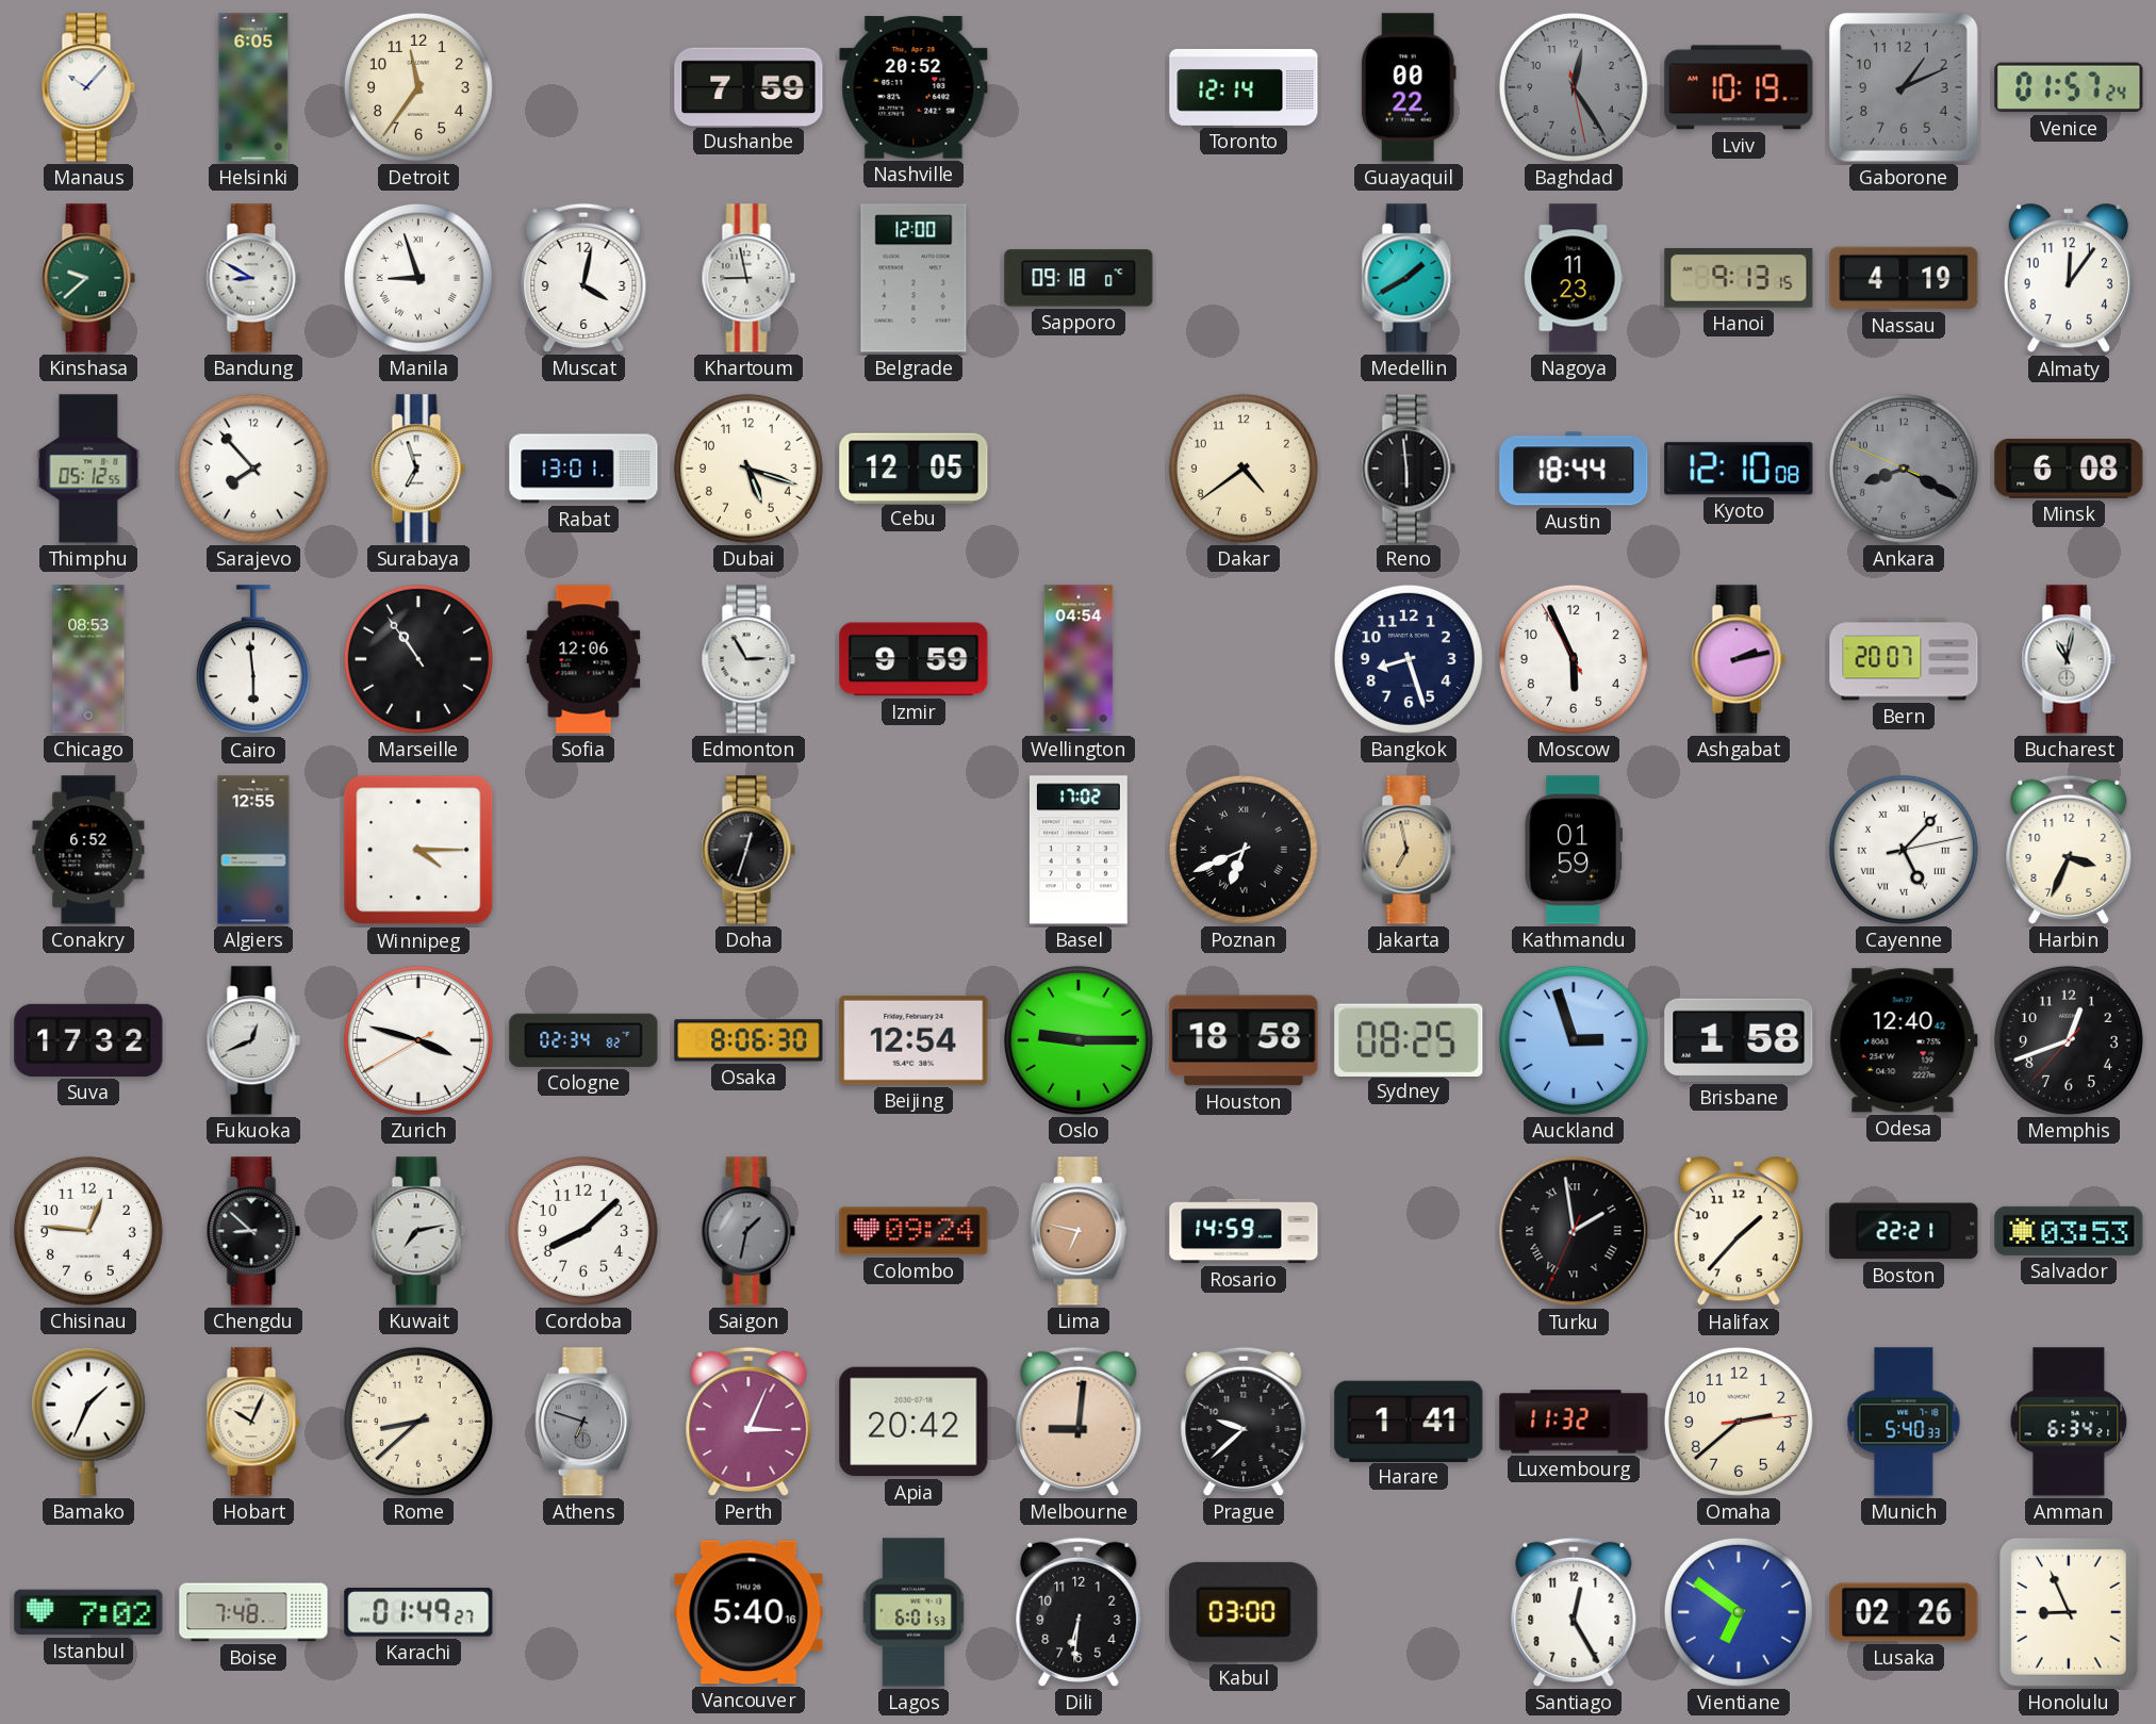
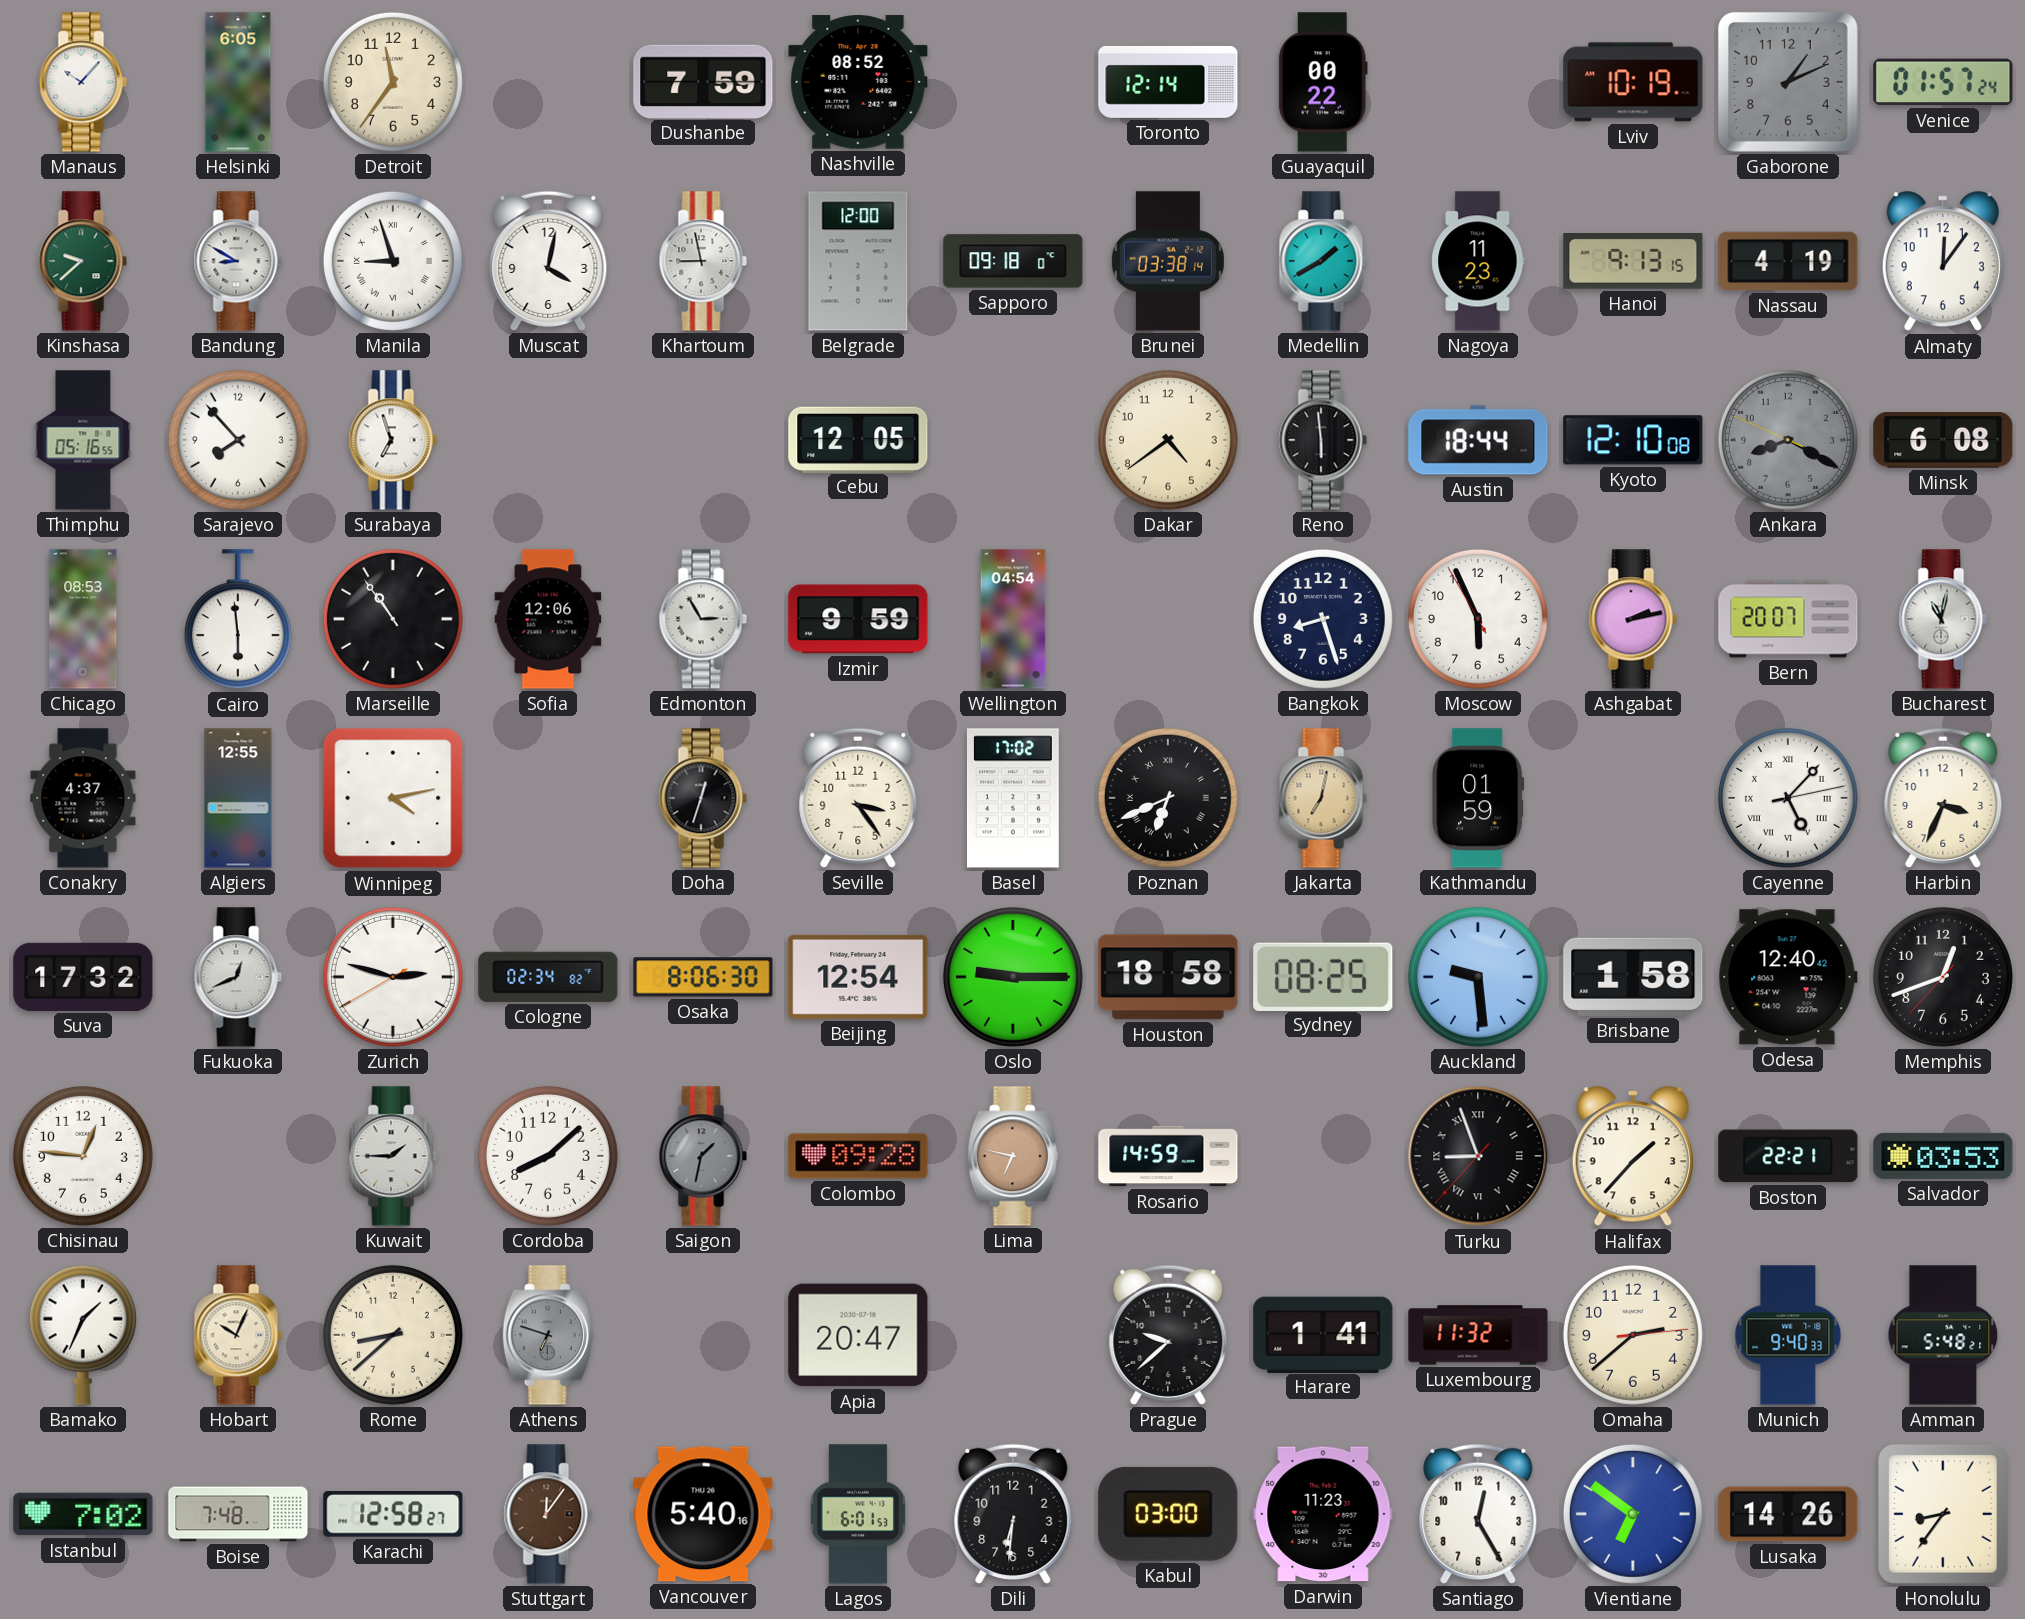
Nashville: 20:52 -> 08:52 (858, 82)
Baghdad: 12:24 -> none (1574, 87)
Brunei: none -> 03:38 (1168, 261)
Thimphu: 05:12 -> 05:16 (83, 440)
Rabat: 13:01 -> none (583, 469)
Dubai: 5:18 -> none (748, 469)
Conakry: 6:52 -> 4:37 (83, 798)
Winnipeg: 4:15 -> 4:13 (393, 798)
Seville: none -> 3:24 (858, 798)
Jakarta: 6:58 -> 7:02 (1323, 798)
Zurich: 3:47 -> 2:47 (393, 977)
Auckland: 2:57 -> 9:29 (1478, 977)
Chengdu: 8:52 -> none (253, 1231)
Kuwait: 7:13 -> 1:45 (393, 1156)
Colombo: 09:24 -> 09:28 (858, 1156)
Turku: 1:58 -> 8:56 (1478, 1156)
Perth: 3:04 -> none (748, 1422)
Apia: 20:42 -> 20:47 (858, 1335)
Melbourne: 9:01 -> none (1079, 1422)
Munich: 5:40 -> 9:40 (1788, 1335)
Amman: 6:34 -> 5:48 (1943, 1335)
Karachi: 01:49 -> 12:58 (393, 1514)
Stuttgart: none -> 12:06 (548, 1514)
Darwin: none -> 11:23 (1323, 1514)
Lusaka: 02:26 -> 14:26 (1788, 1514)
Honolulu: 8:56 -> 8:36 (1943, 1514)
